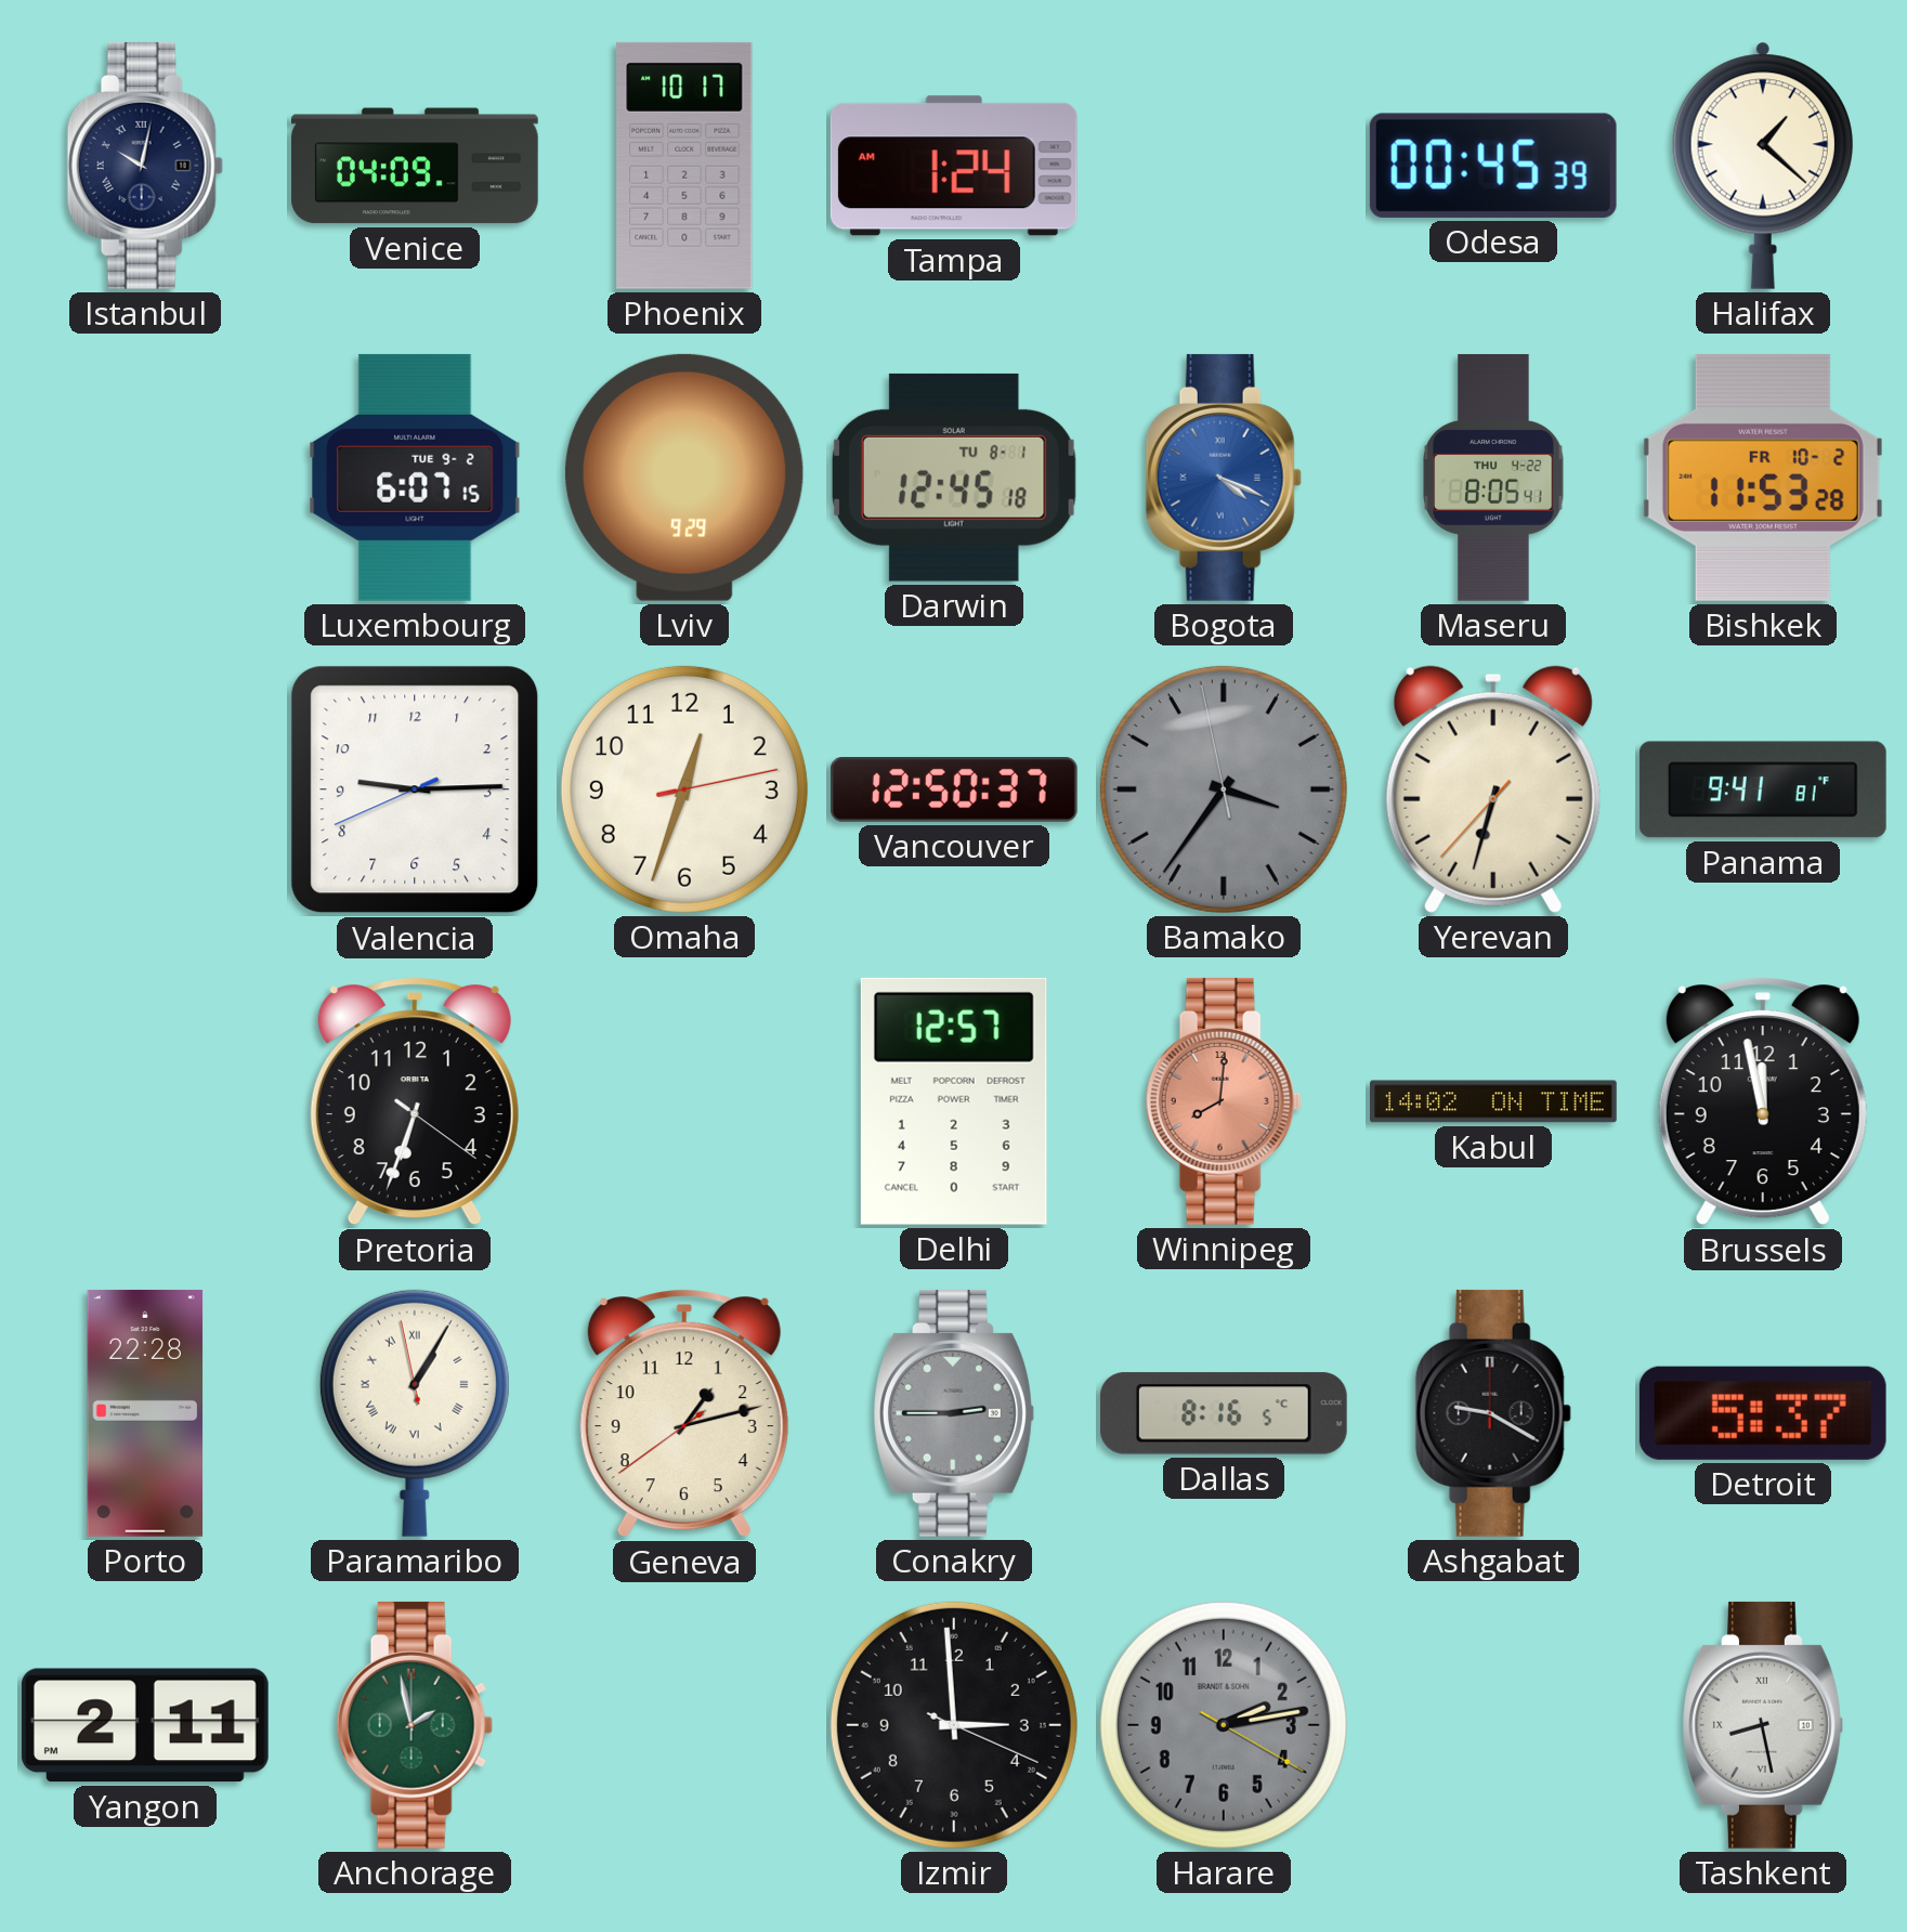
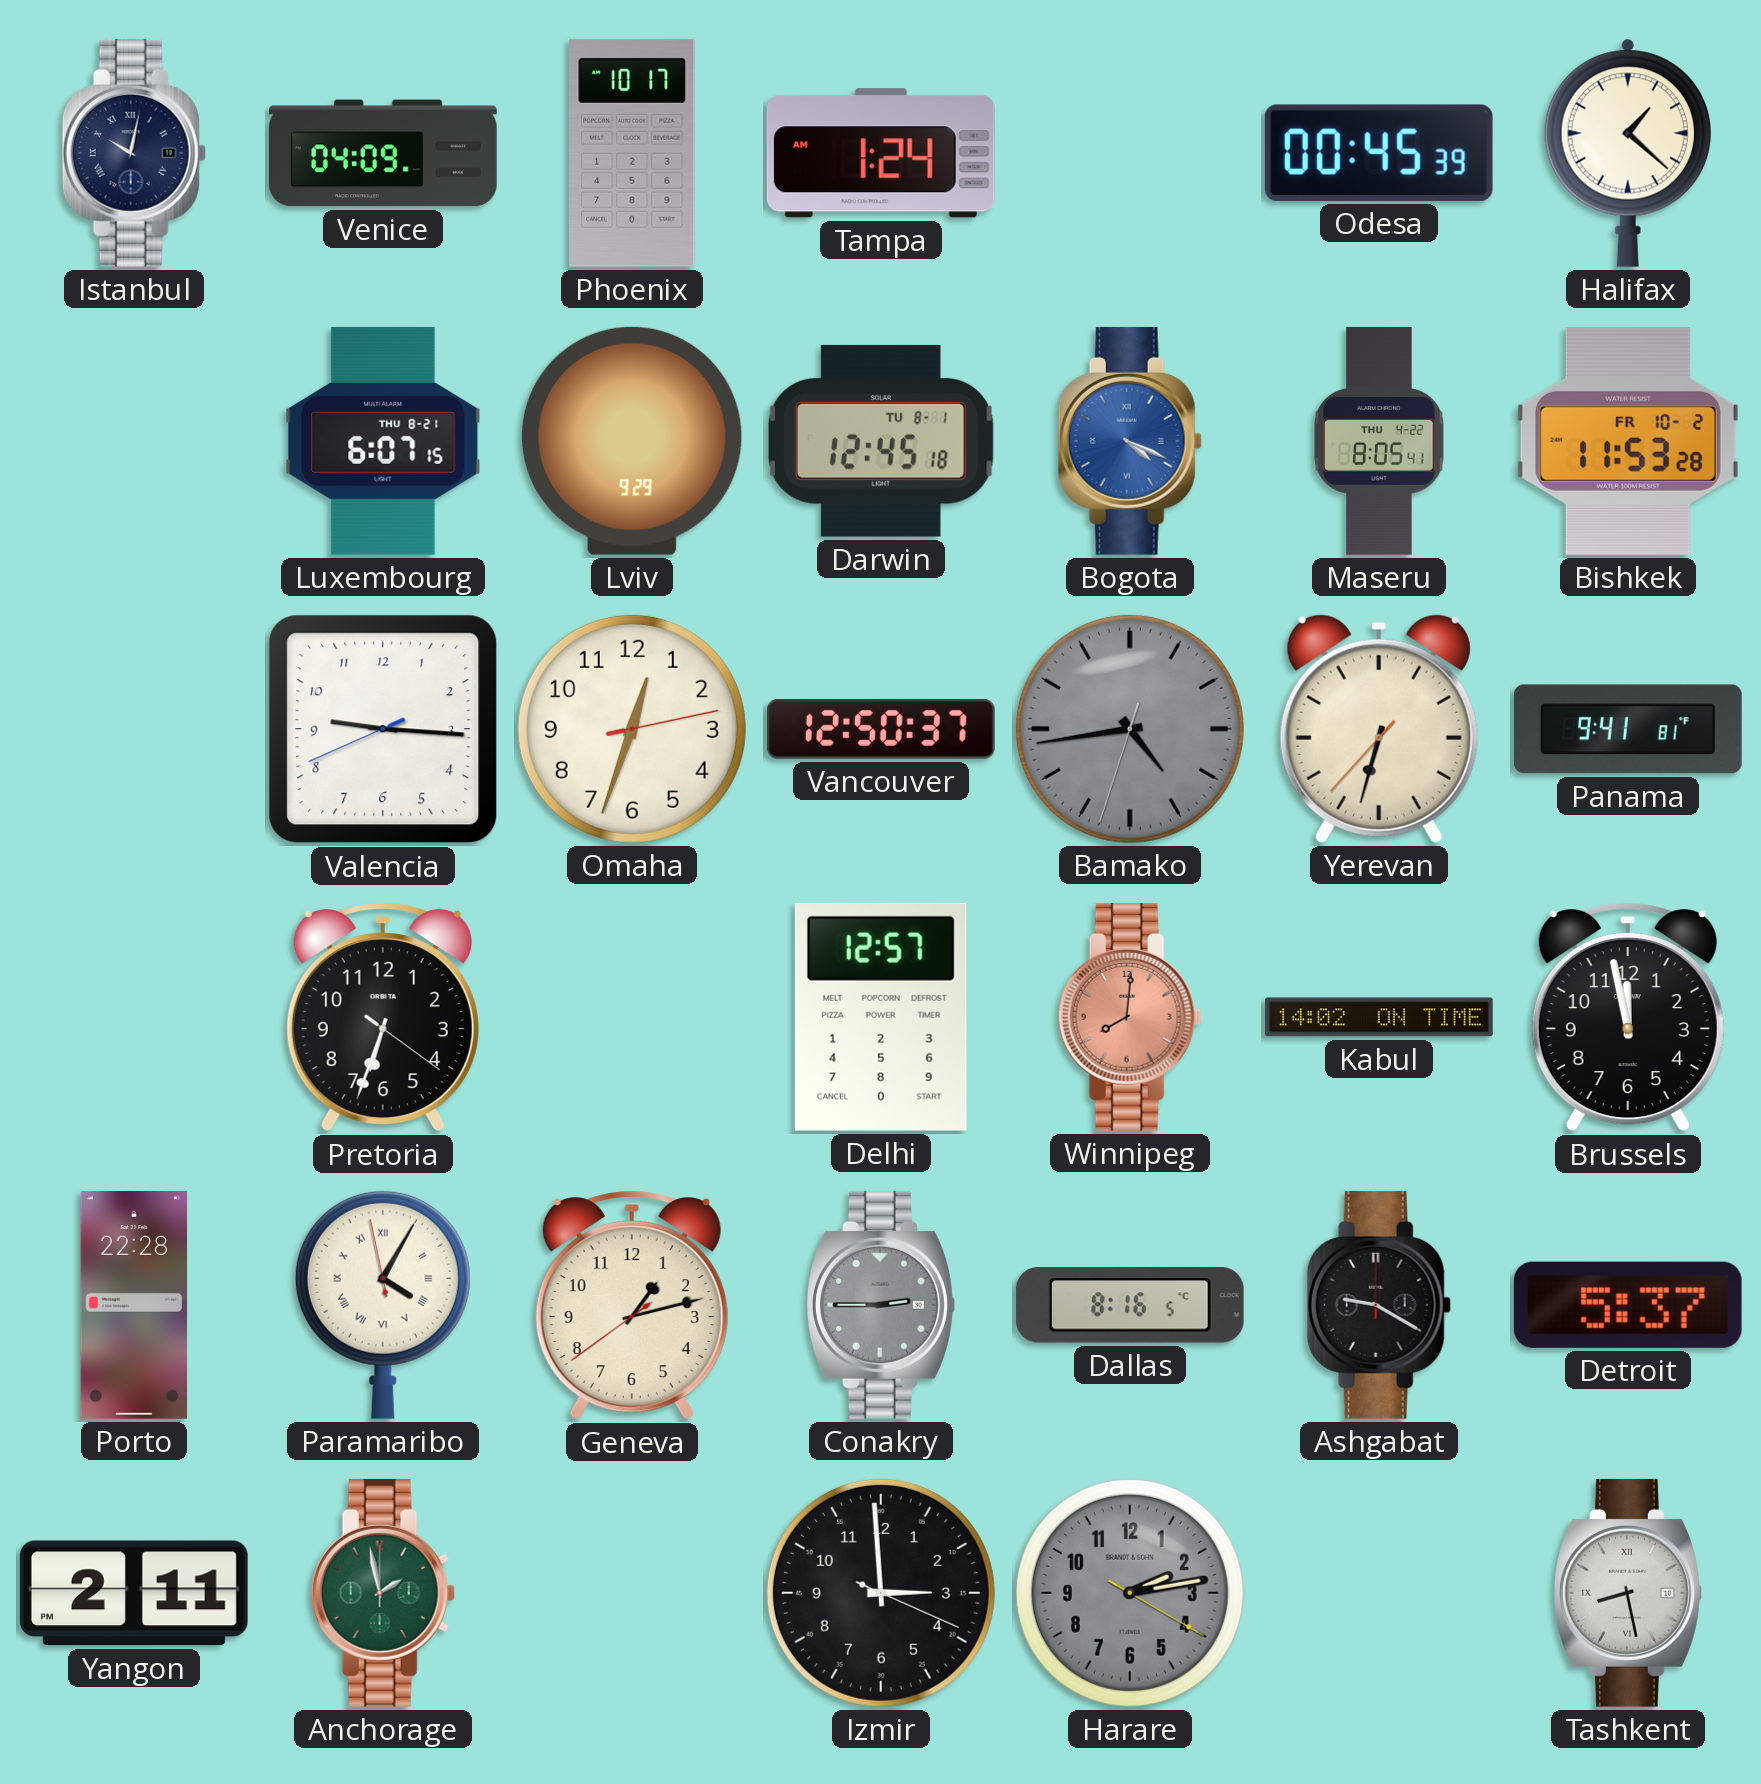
Luxembourg date: TUE 9-2 -> THU 8-21 (383, 441)
Valencia: 9:14 -> 9:15 (383, 729)
Bamako: 3:35 -> 4:43 (1130, 729)
Paramaribo: 1:04 -> 4:04 (383, 1305)
